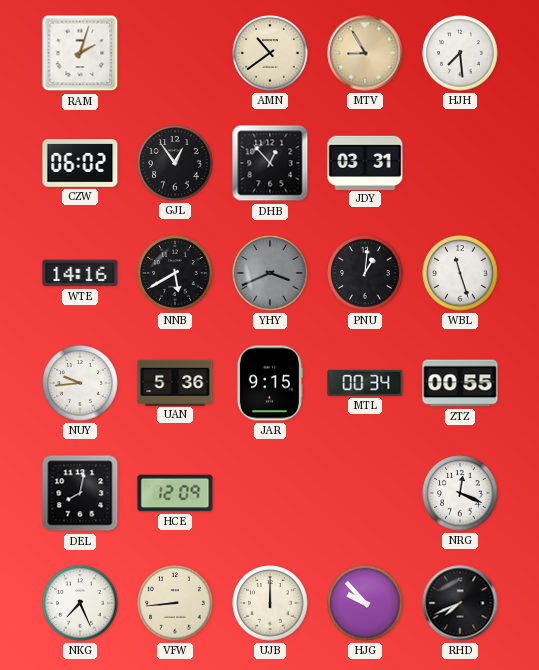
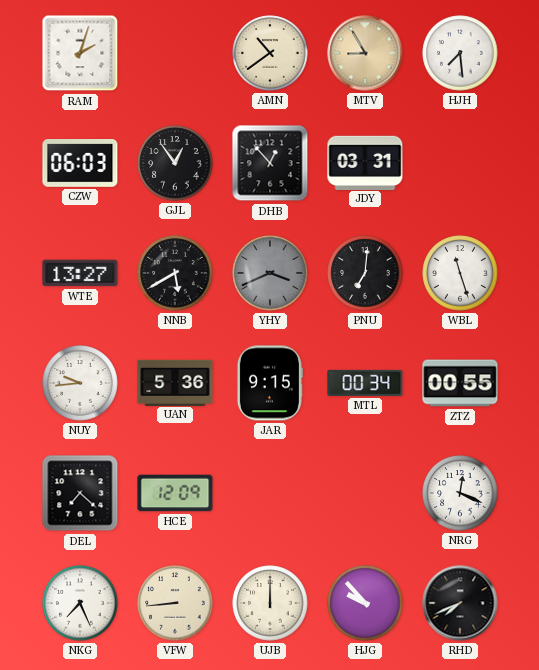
CZW: 06:02 -> 06:03 (80, 164)
WTE: 14:16 -> 13:27 (80, 273)
PNU: 1:01 -> 7:01 (365, 273)
DEL: 8:02 -> 7:22 (80, 493)
